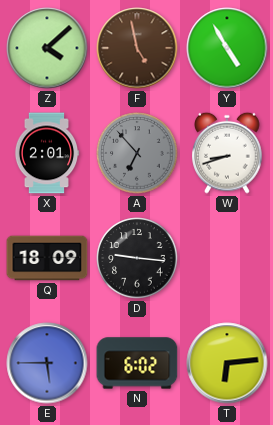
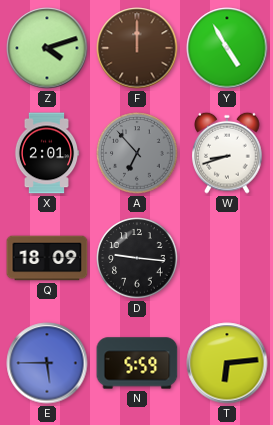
Z: 4:08 -> 4:12 (47, 48)
F: 4:58 -> 12:00 (137, 48)
N: 6:02 -> 5:59 (137, 363)
